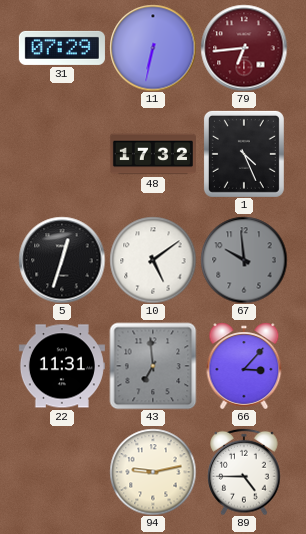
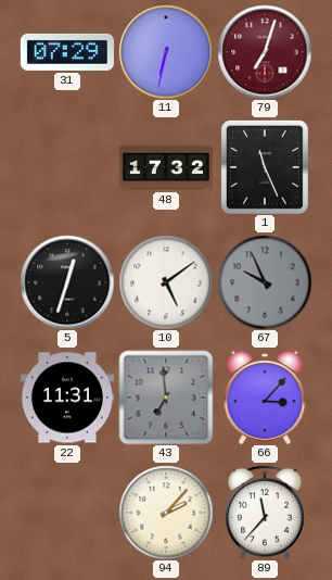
79: 6:44 -> 7:03 (265, 52)
1: 4:26 -> 11:26 (265, 167)
67: 9:59 -> 9:56 (265, 282)
94: 9:13 -> 2:07 (166, 513)
89: 4:45 -> 11:37 (265, 513)
